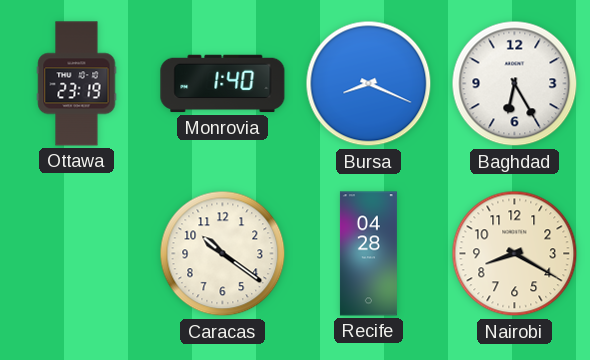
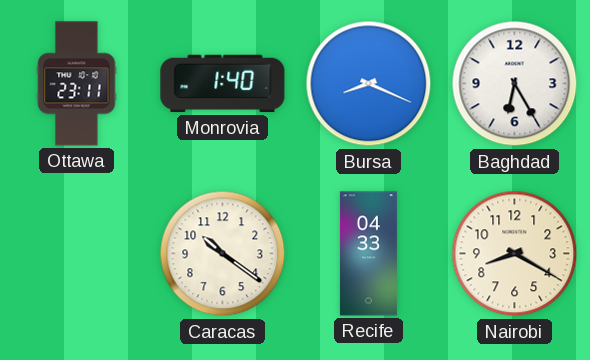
Ottawa: 23:19 -> 23:11 (77, 84)
Recife: 04:28 -> 04:33 (368, 254)
